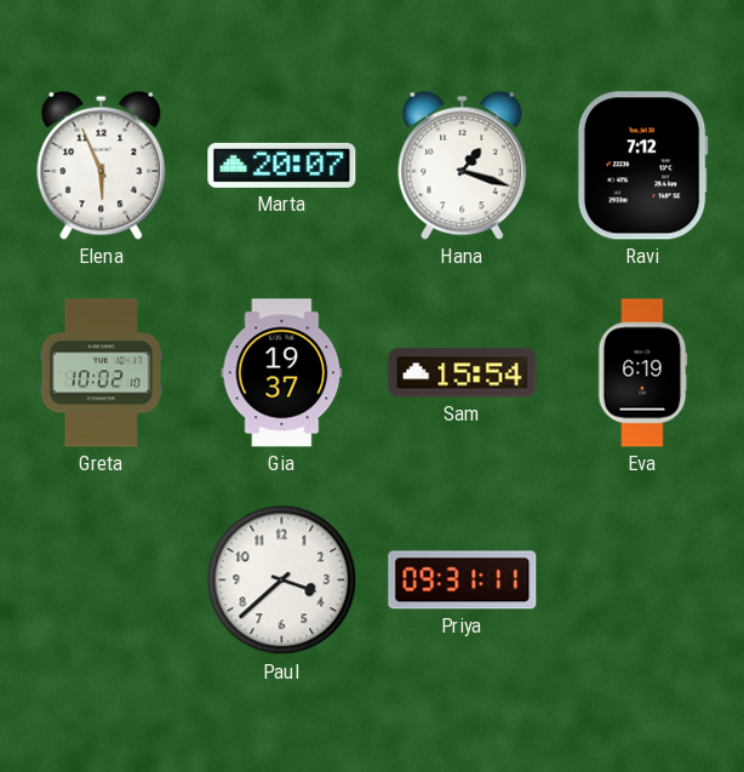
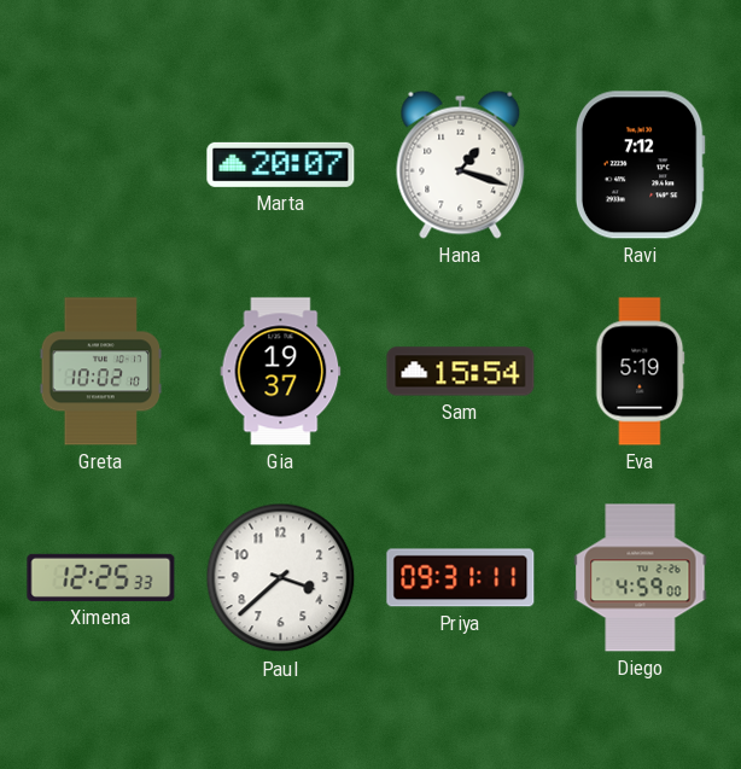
Elena: 5:56 -> none (102, 165)
Eva: 6:19 -> 5:19 (640, 372)
Ximena: none -> 12:25 (101, 577)
Diego: none -> 4:59 (641, 578)
